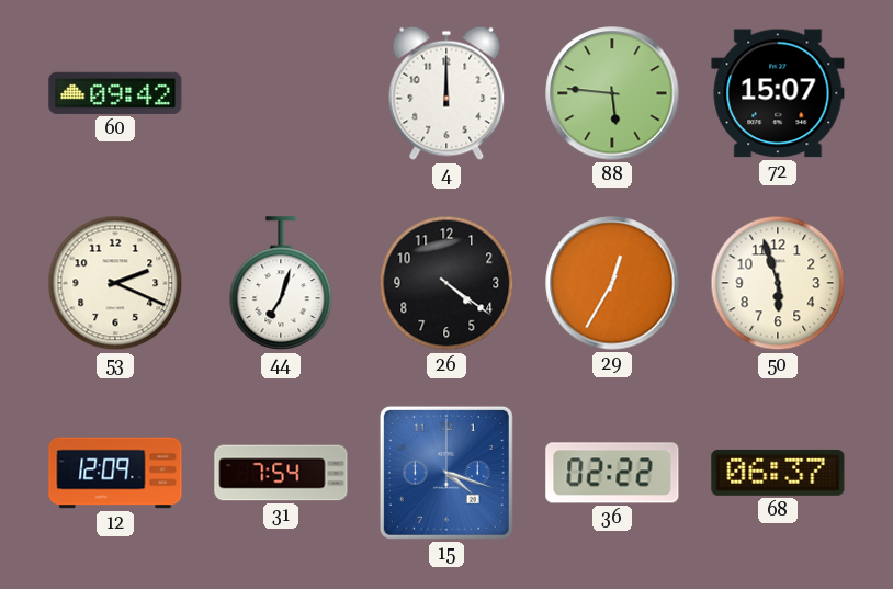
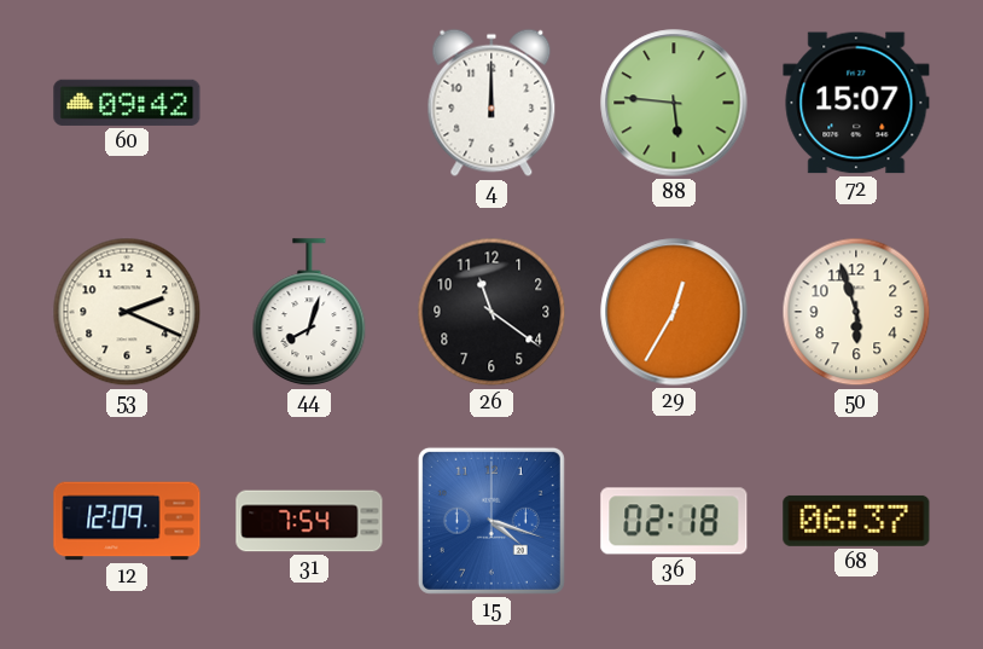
44: 7:03 -> 8:03 (309, 313)
26: 4:21 -> 11:21 (492, 312)
36: 02:22 -> 02:18 (674, 521)
